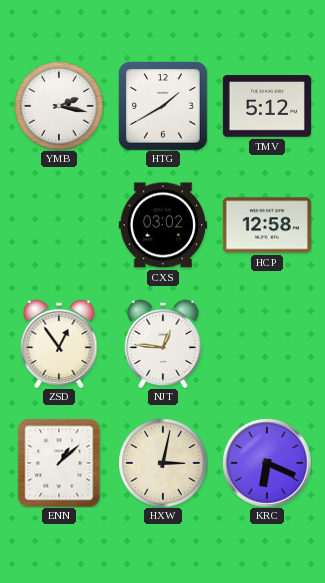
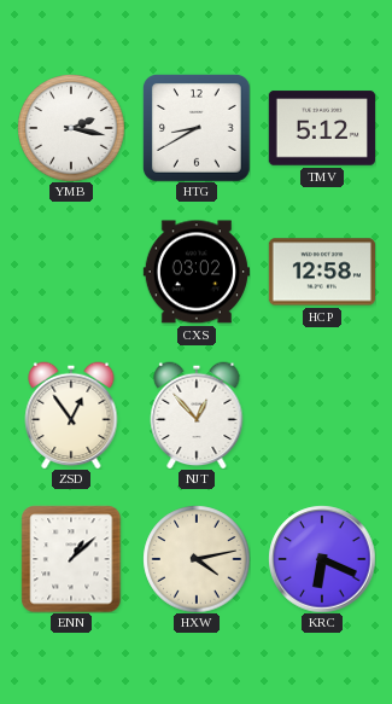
HTG: 1:40 -> 8:40 (197, 128)
NJT: 12:46 -> 12:53 (197, 415)
HXW: 3:02 -> 4:13 (197, 559)
